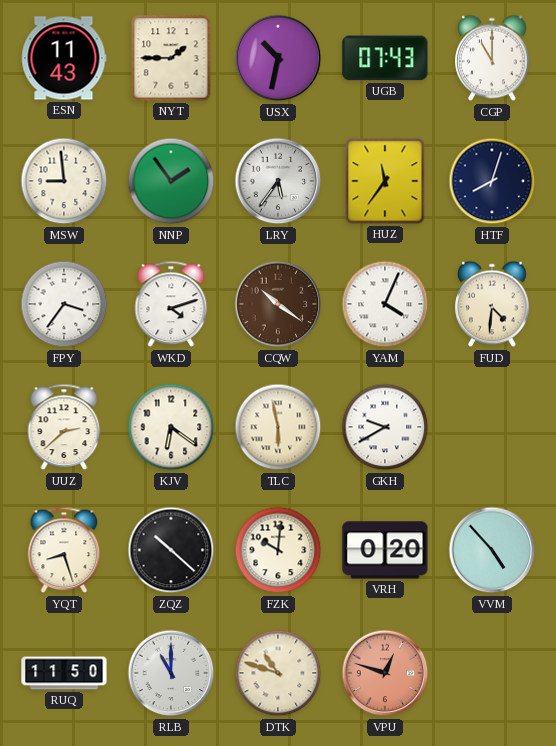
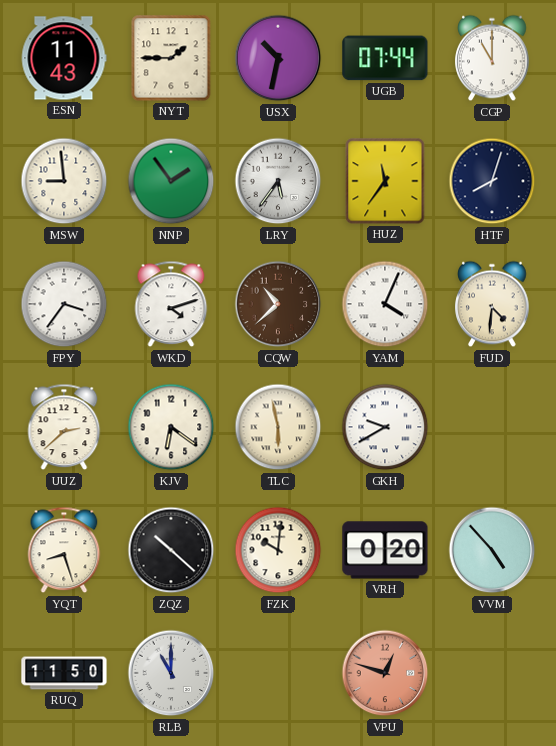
UGB: 07:43 -> 07:44 (385, 58)
CQW: 10:21 -> 10:38 (278, 304)
DTK: 10:48 -> none (278, 673)
